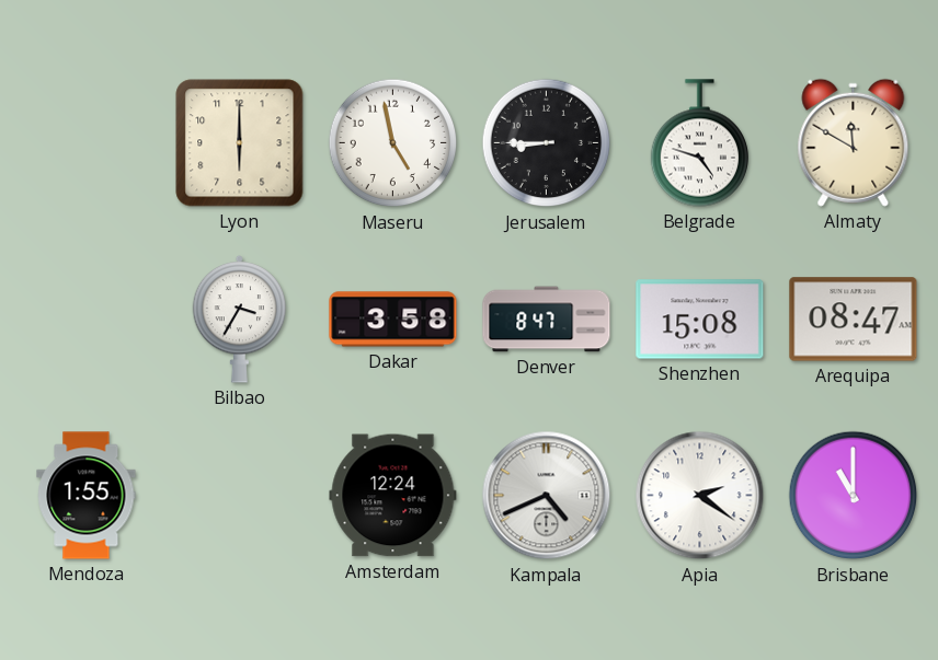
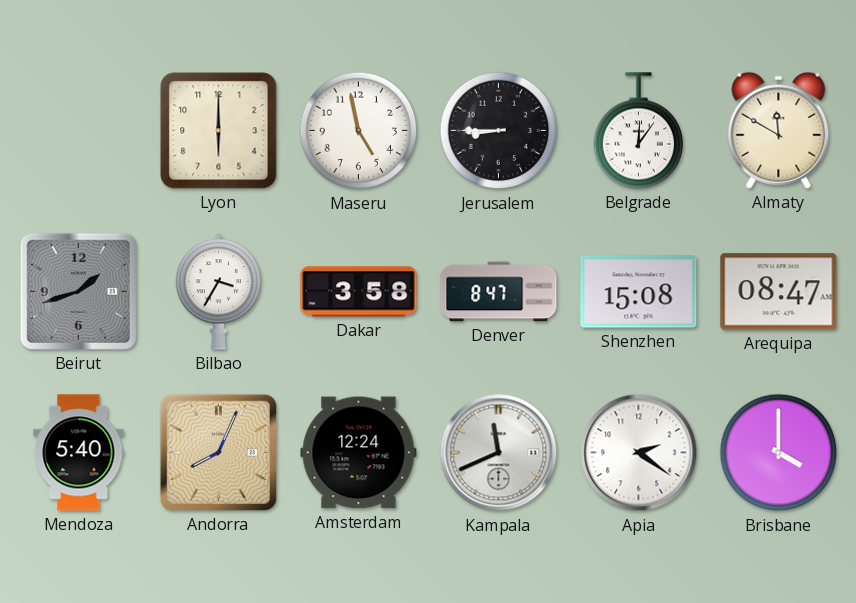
Belgrade: 4:48 -> 12:06 (638, 131)
Beirut: none -> 1:42 (78, 291)
Mendoza: 1:55 -> 5:40 (79, 453)
Andorra: none -> 8:04 (218, 452)
Kampala: 4:41 -> 11:41 (499, 453)
Brisbane: 11:00 -> 4:00 (779, 453)
